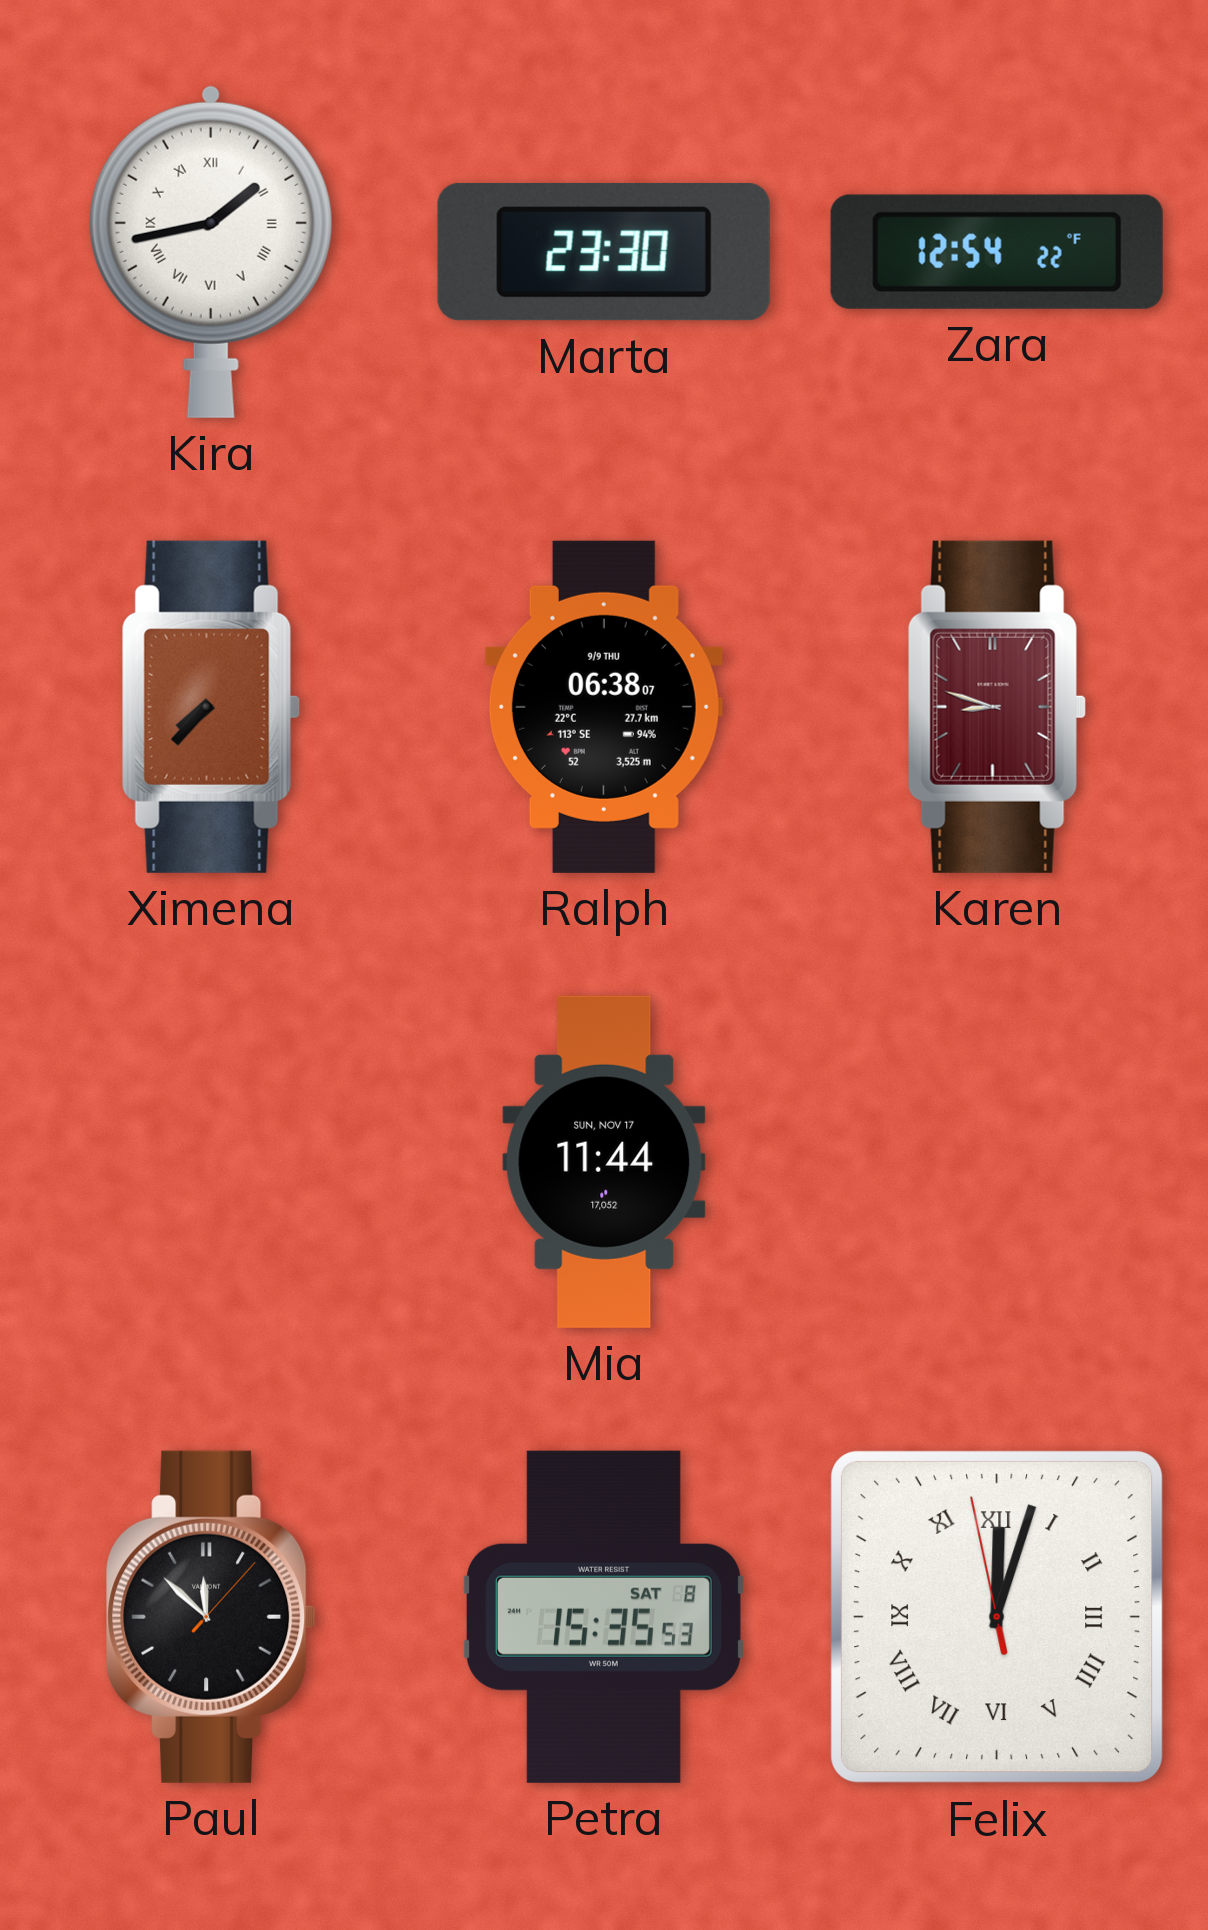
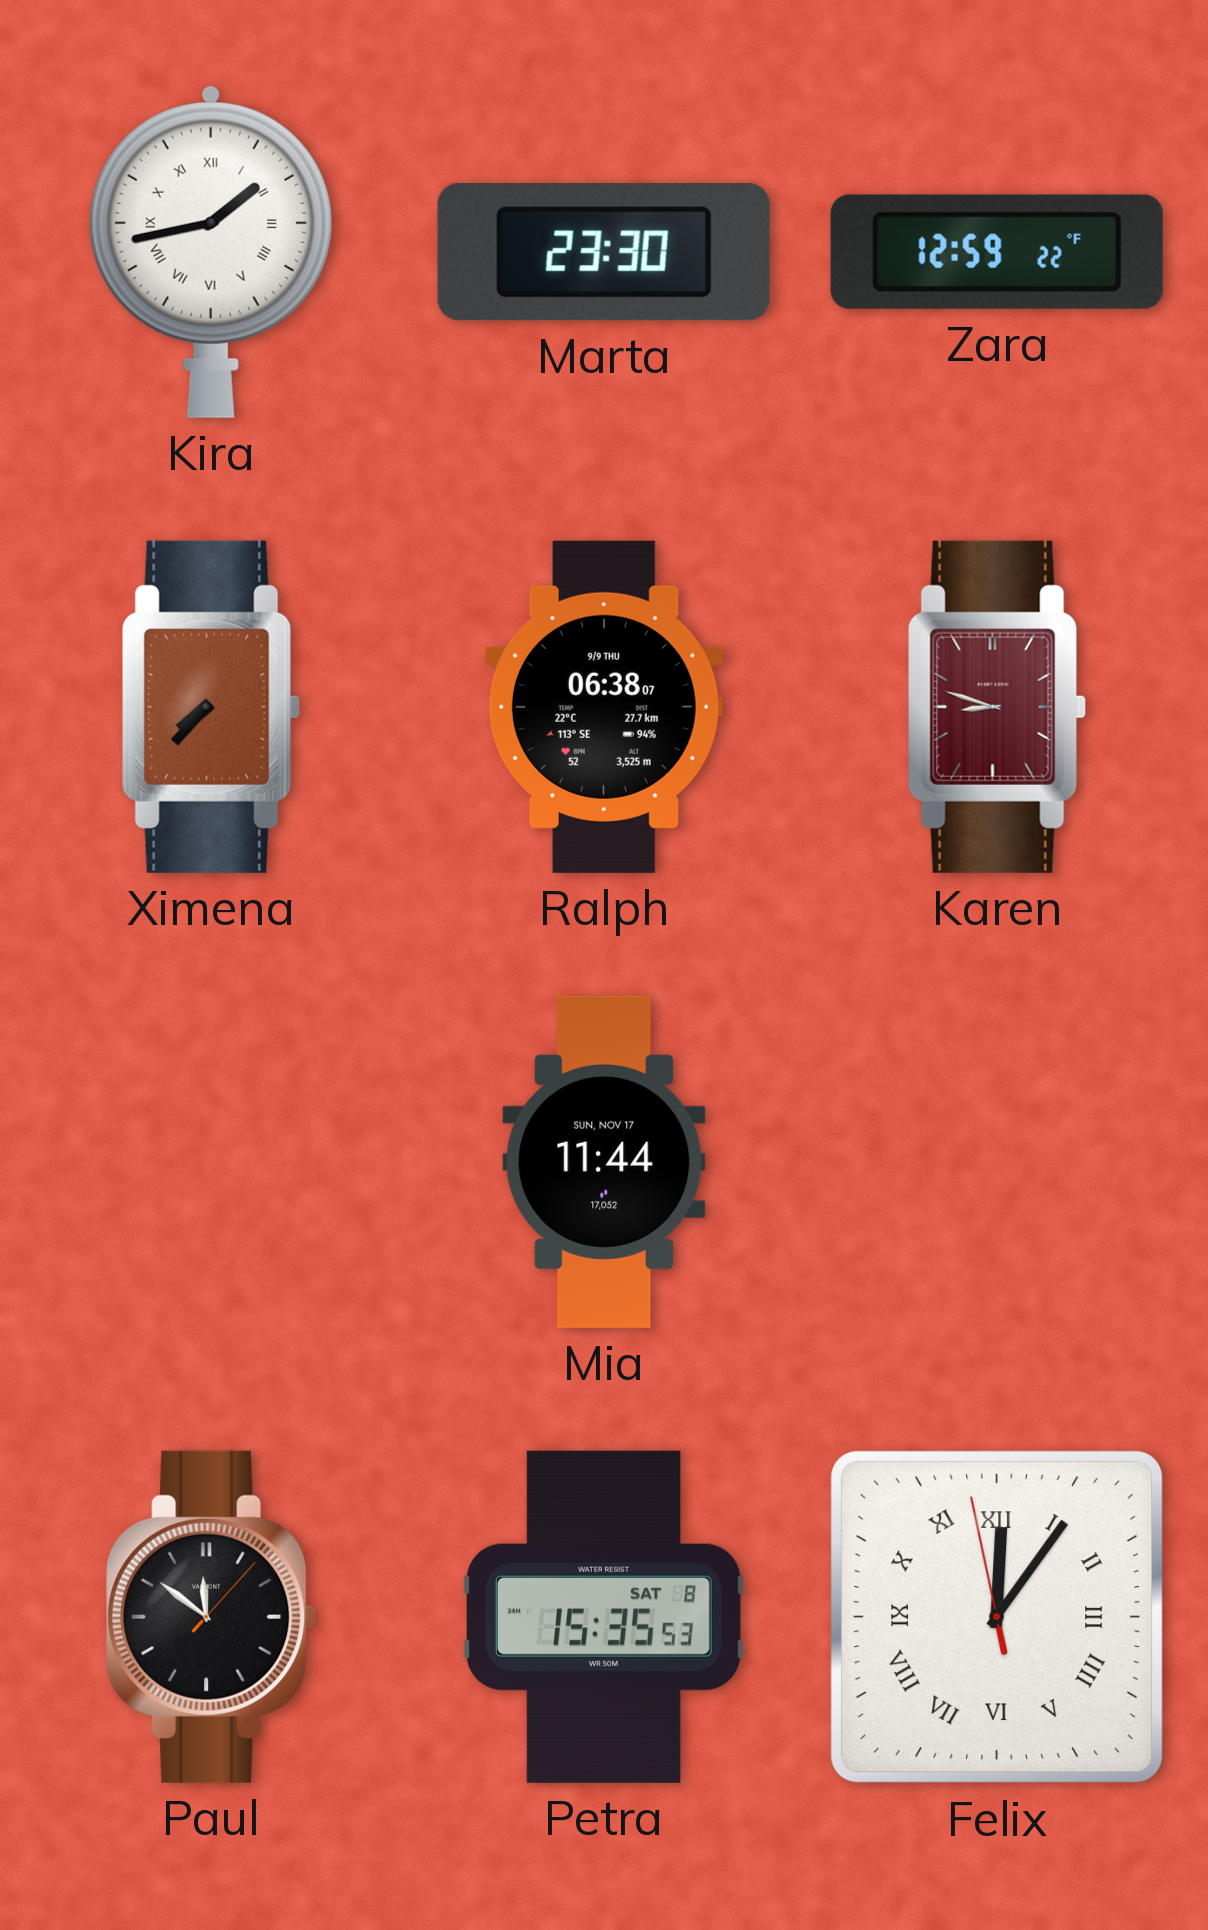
Zara: 12:54 -> 12:59 (997, 252)
Paul: 11:52 -> 11:51 (211, 1617)
Felix: 12:02 -> 12:05 (997, 1617)
